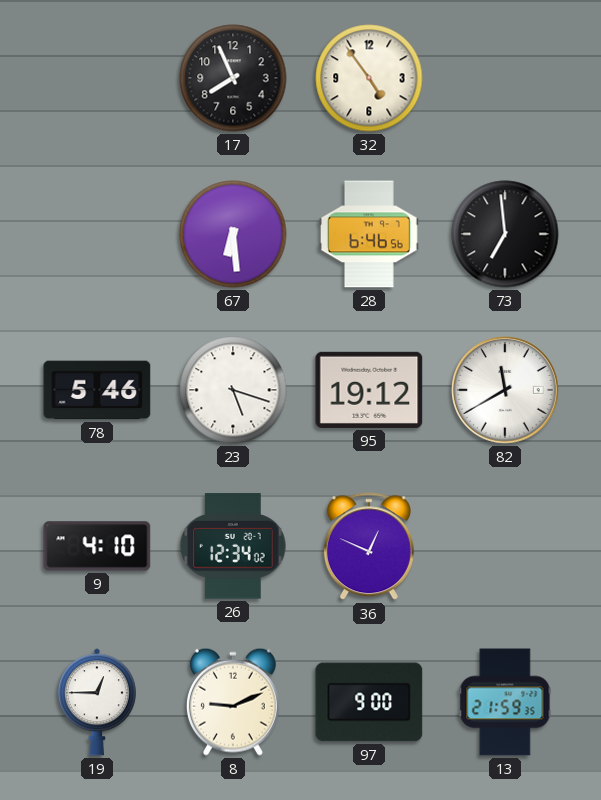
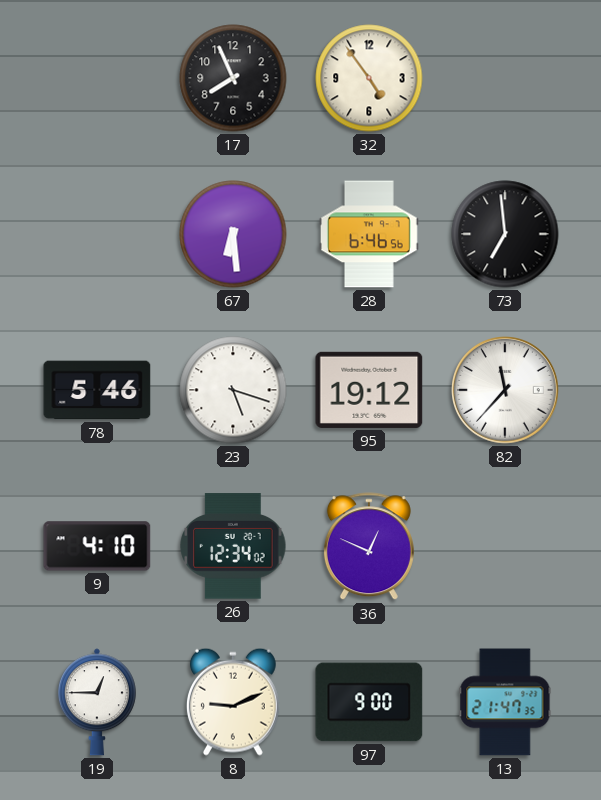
82: 11:40 -> 11:37 (506, 391)
13: 21:59 -> 21:47 (505, 702)
